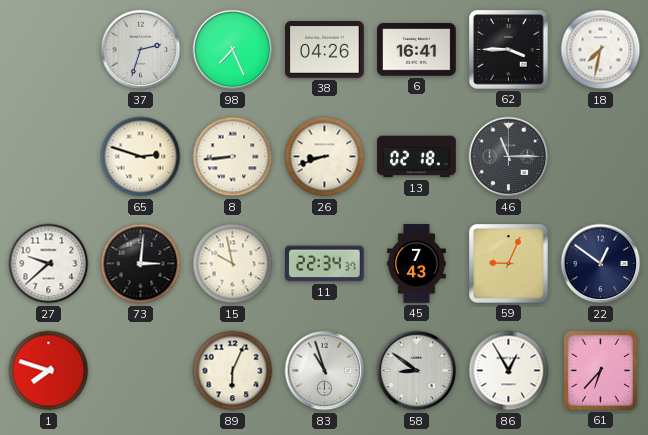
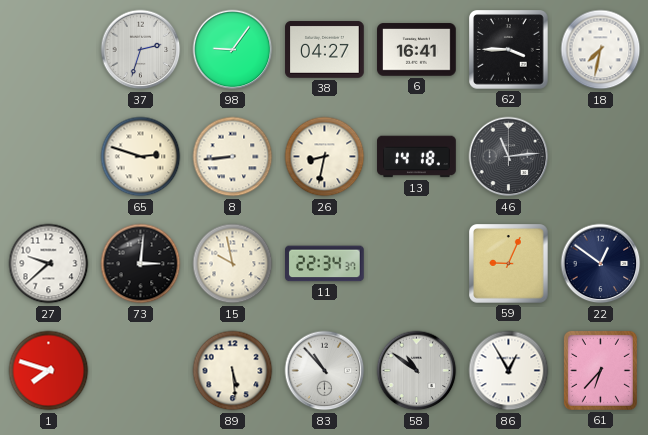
98: 7:26 -> 9:06 (233, 50)
38: 04:26 -> 04:27 (325, 50)
26: 8:42 -> 8:32 (325, 157)
13: 02:18 -> 14:18 (417, 157)
46: 11:15 -> 11:14 (509, 157)
45: 7:43 -> none (417, 264)
89: 6:04 -> 5:29 (233, 371)
83: 10:57 -> 10:53 (325, 371)
58: 8:51 -> 10:51 (417, 371)
